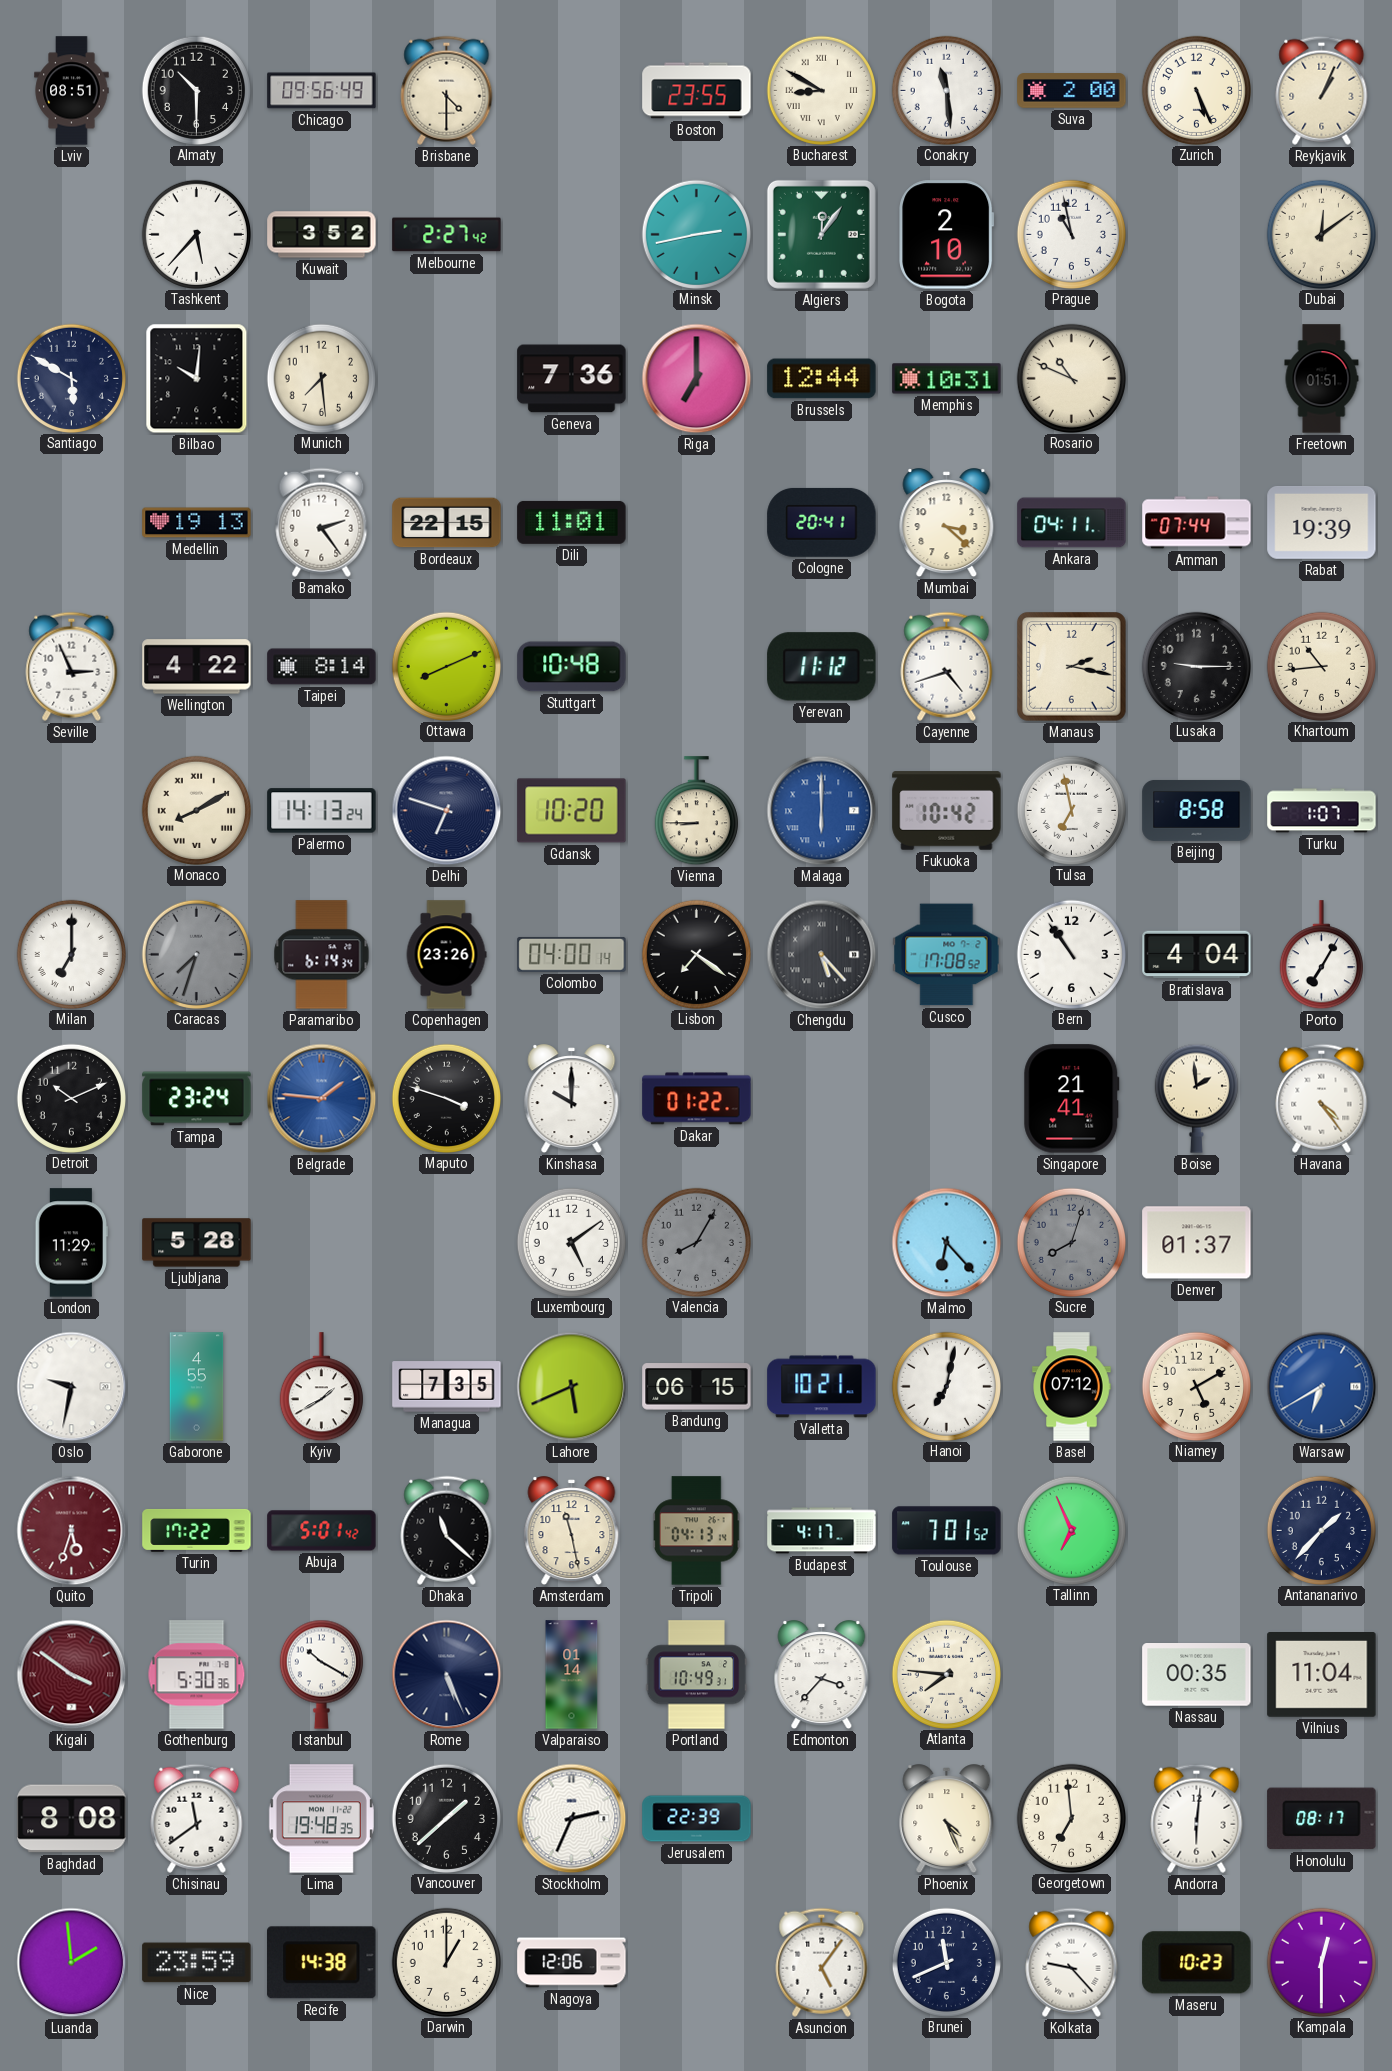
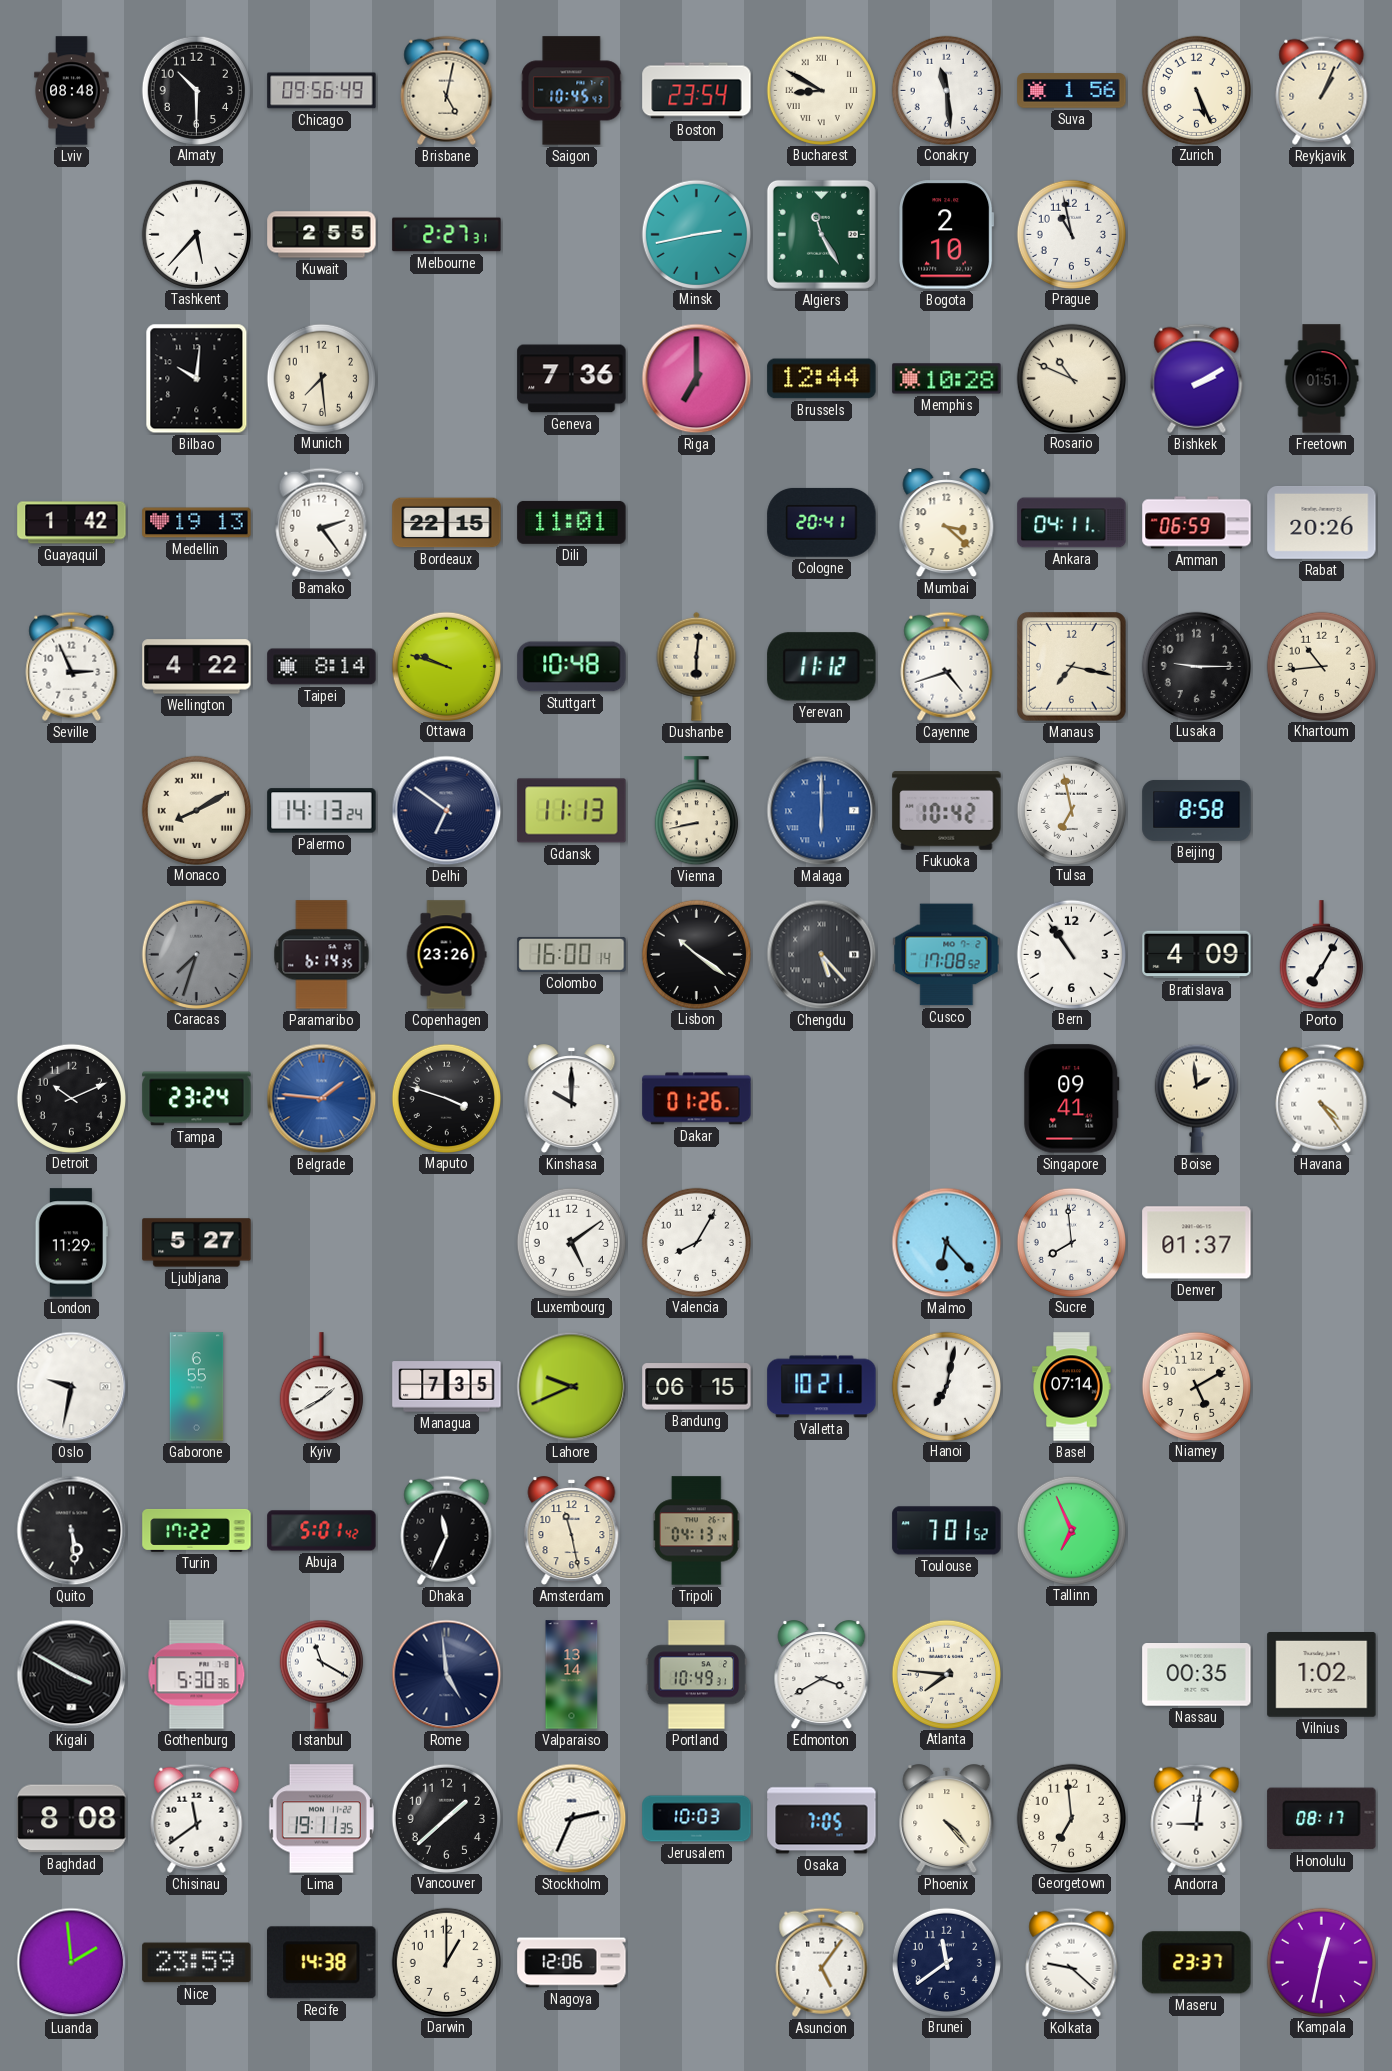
Lviv: 08:51 -> 08:48 (72, 91)
Brisbane: 4:30 -> 5:02 (447, 90)
Saigon: none -> 10:45 (572, 91)
Boston: 23:55 -> 23:54 (697, 91)
Suva: 2:00 -> 1:56 (1072, 91)
Kuwait: 3:52 -> 2:55 (322, 235)
Melbourne: 2:27:42 -> 2:27:31 (447, 235)
Algiers: 12:06 -> 11:25 (821, 234)
Dubai: 12:09 -> none (1321, 234)
Santiago: 5:50 -> none (71, 378)
Memphis: 10:31 -> 10:28 (947, 379)
Bishkek: none -> 2:10 (1197, 378)
Guayaquil: none -> 1:42 (72, 523)
Amman: 07:44 -> 06:59 (1197, 523)
Rabat: 19:39 -> 20:26 (1322, 522)
Ottawa: 8:11 -> 9:48 (446, 666)
Dushanbe: none -> 6:01 (697, 666)
Manaus: 2:17 -> 7:17 (1072, 667)
Delhi: 6:48 -> 6:51 (447, 811)
Gdansk: 10:20 -> 11:13 (572, 811)
Vienna: 8:45 -> 8:43 (696, 811)
Turku: 1:07 -> none (1322, 811)
Milan: 7:00 -> none (71, 954)
Paramaribo: 6:14:34 -> 6:14:35 (322, 955)
Colombo: 04:00 -> 16:00 (572, 955)
Lisbon: 7:21 -> 10:21 (696, 954)
Bratislava: 4:04 -> 4:09 (1197, 955)
Dakar: 01:22 -> 01:26 (697, 1099)
Singapore: 21:41 -> 09:41 (1072, 1099)
Ljubljana: 5:28 -> 5:27 (197, 1243)
Valencia dial: grey -> white (696, 1242)
Sucre: 8:03 -> 7:59 (1071, 1242)
Sucre dial: grey -> white (1071, 1242)
Gaborone: 4:55 -> 6:55 (197, 1387)
Lahore: 5:41 -> 9:41 (572, 1387)
Basel: 07:12 -> 07:14 (1072, 1387)
Warsaw: 6:40 -> none (1322, 1387)
Quito: 5:33 -> 5:29 (72, 1531)
Quito dial: burgundy -> black (72, 1531)
Dhaka: 11:22 -> 11:34 (447, 1530)
Budapest: 4:17 -> none (822, 1531)
Antananarivo: 1:37 -> none (1321, 1530)
Kigali: 3:51 -> 3:50 (72, 1675)
Kigali dial: burgundy -> black (72, 1675)
Istanbul: 10:20 -> 11:20 (321, 1674)
Rome: 5:26 -> 4:59 (447, 1675)
Valparaiso: 01:14 -> 13:14 (572, 1675)
Edmonton: 3:37 -> 3:40 (822, 1675)
Vilnius: 11:04 -> 1:02 (1322, 1675)
Lima: 19:48 -> 19:11 (321, 1819)
Jerusalem: 22:39 -> 10:03 (697, 1819)
Osaka: none -> 7:05 (822, 1819)
Phoenix: 4:26 -> 4:23 (947, 1819)
Andorra: 6:01 -> 9:01 (1197, 1818)
Brunei: 11:41 -> 11:39 (946, 1962)
Kolkata: 9:23 -> 9:22 (1072, 1962)
Maseru: 10:23 -> 23:37 (1197, 1963)
Kampala: 12:30 -> 12:32 (1321, 1962)
